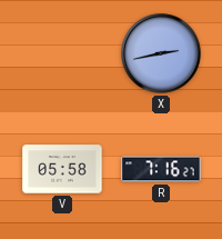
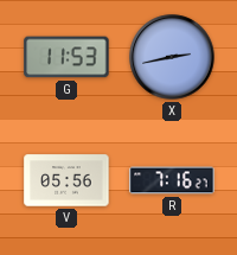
G: none -> 11:53 (66, 57)
V: 05:58 -> 05:56 (66, 180)
